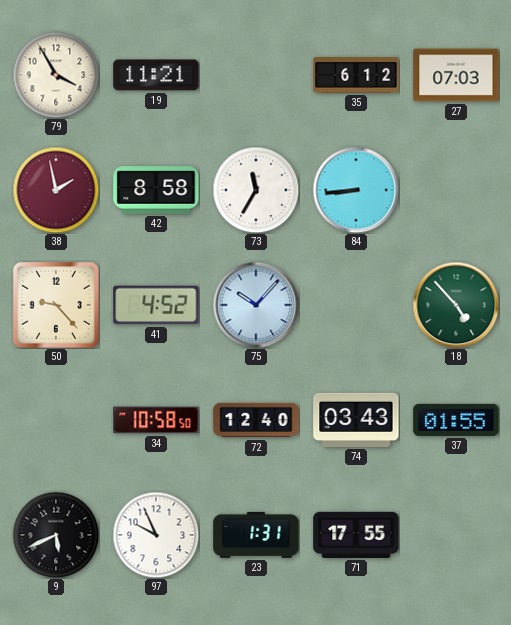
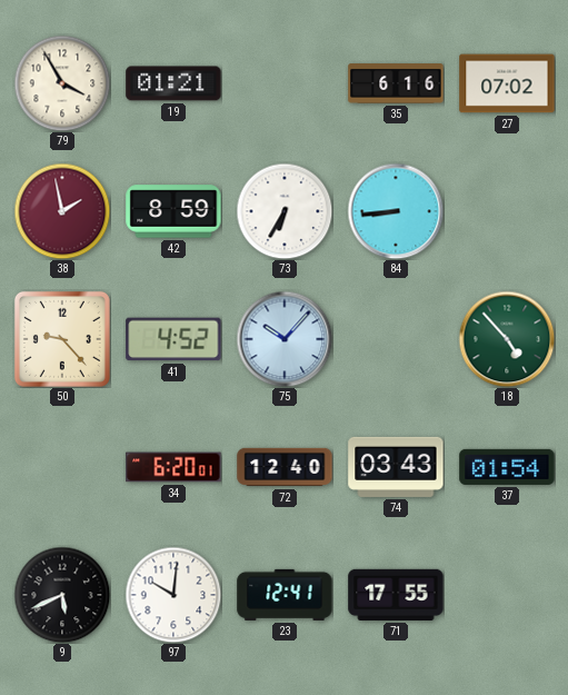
19: 11:21 -> 01:21 (173, 83)
35: 6:12 -> 6:16 (396, 83)
27: 07:03 -> 07:02 (507, 83)
42: 8:58 -> 8:59 (173, 211)
73: 11:35 -> 6:35 (285, 211)
34: 10:58 -> 6:20 (173, 467)
37: 01:55 -> 01:54 (507, 467)
97: 9:56 -> 10:01 (173, 595)
23: 1:31 -> 12:41 (285, 595)
